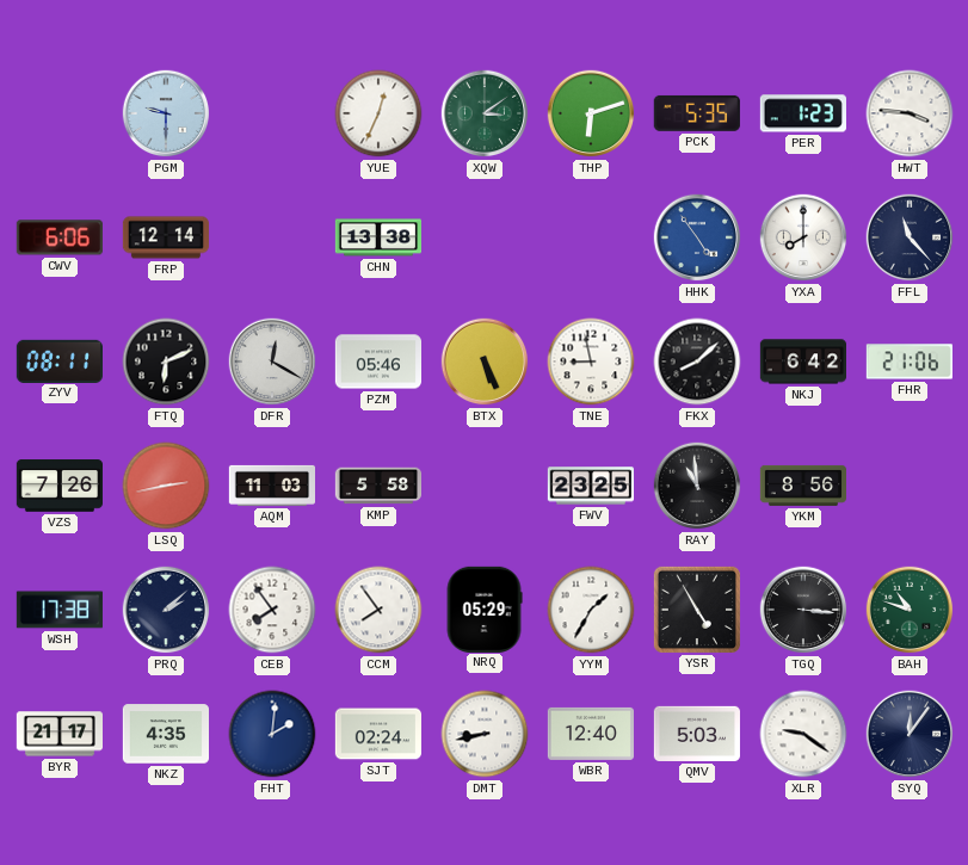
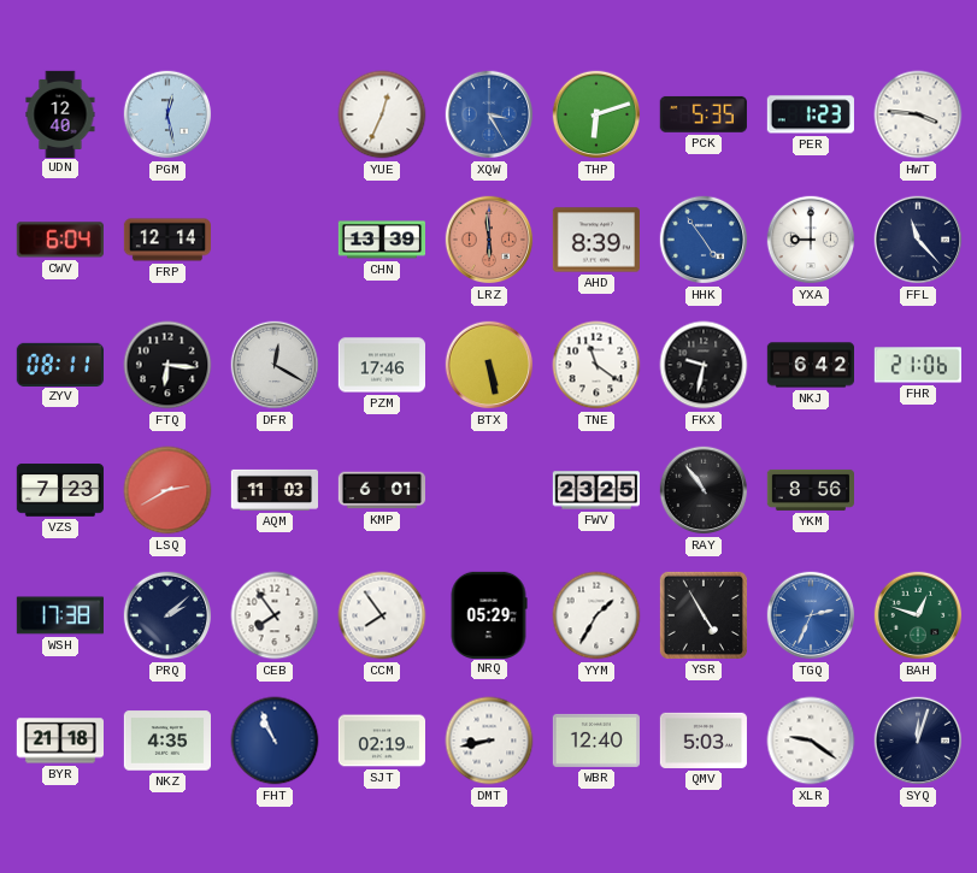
UDN: none -> 12:40 (60, 113)
PGM: 9:30 -> 12:28 (167, 114)
XQW: 3:09 -> 3:25 (489, 114)
XQW dial: green -> blue (489, 114)
CWV: 6:06 -> 6:04 (60, 240)
CHN: 13:38 -> 13:39 (381, 240)
LRZ: none -> 5:59 (489, 240)
AHD: none -> 8:39 (595, 240)
YXA: 8:00 -> 9:00 (811, 240)
FTQ: 6:11 -> 6:16 (167, 365)
PZM: 05:46 -> 17:46 (381, 365)
BTX: 5:26 -> 5:28 (489, 365)
TNE: 8:58 -> 11:21 (596, 365)
FKX: 8:08 -> 9:32 (704, 365)
VZS: 7:26 -> 7:23 (59, 490)
LSQ: 2:43 -> 2:40 (167, 490)
KMP: 5:58 -> 6:01 (381, 490)
RAY: 10:59 -> 10:54 (704, 490)
TGQ: 3:16 -> 2:34 (811, 615)
TGQ dial: black -> blue (811, 615)
BAH: 10:48 -> 12:48 (918, 615)
BYR: 21:17 -> 21:18 (59, 741)
FHT: 2:01 -> 10:56 (275, 741)
SJT: 02:24 -> 02:19 (381, 741)
SYQ: 12:06 -> 12:03 (918, 741)
